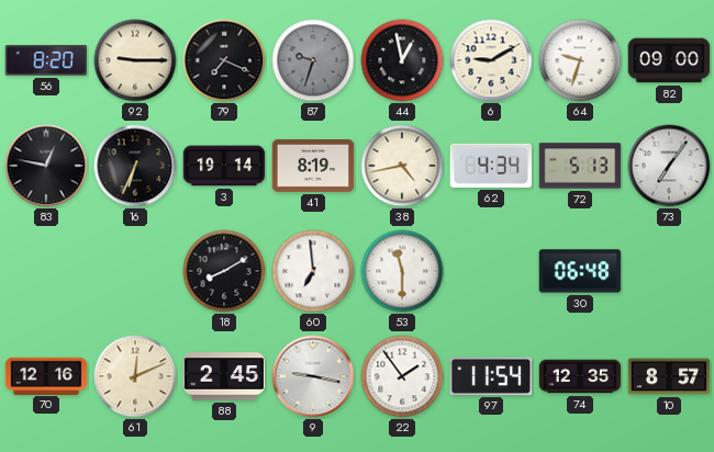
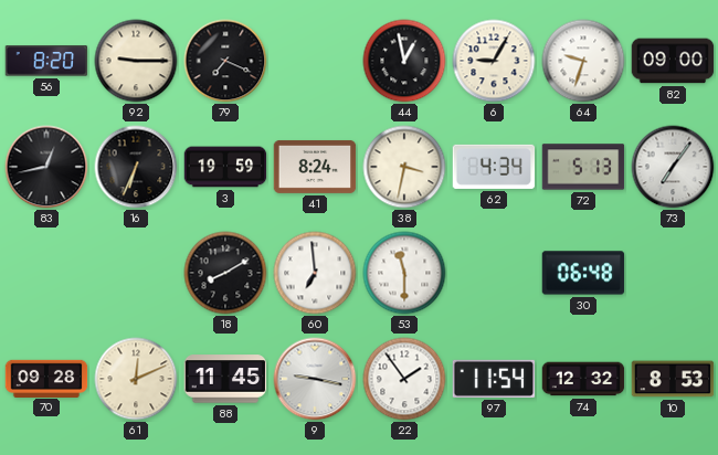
87: 9:33 -> none (313, 60)
6: 9:10 -> 9:05 (494, 61)
83: 12:47 -> 12:43 (46, 167)
3: 19:14 -> 19:59 (225, 167)
41: 8:19 -> 8:24 (315, 167)
38: 4:43 -> 3:32 (404, 167)
70: 12:16 -> 09:28 (46, 378)
88: 2:45 -> 11:45 (225, 379)
74: 12:35 -> 12:32 (583, 379)
10: 8:57 -> 8:53 (673, 379)
